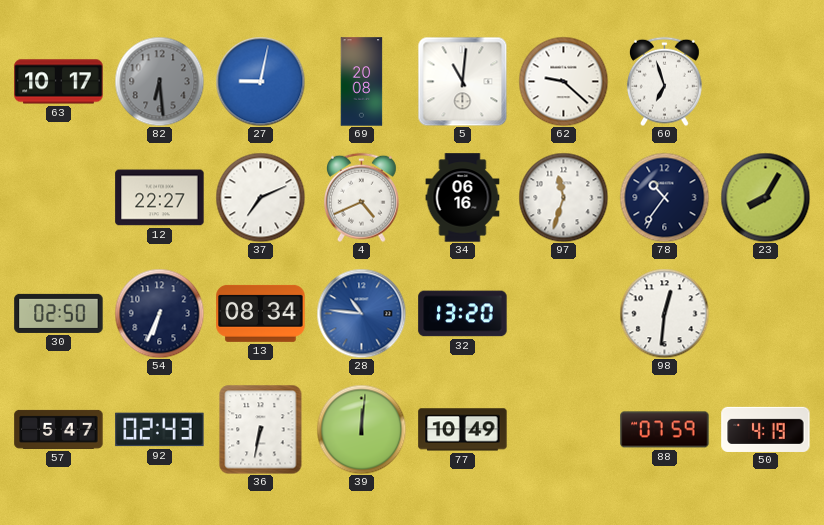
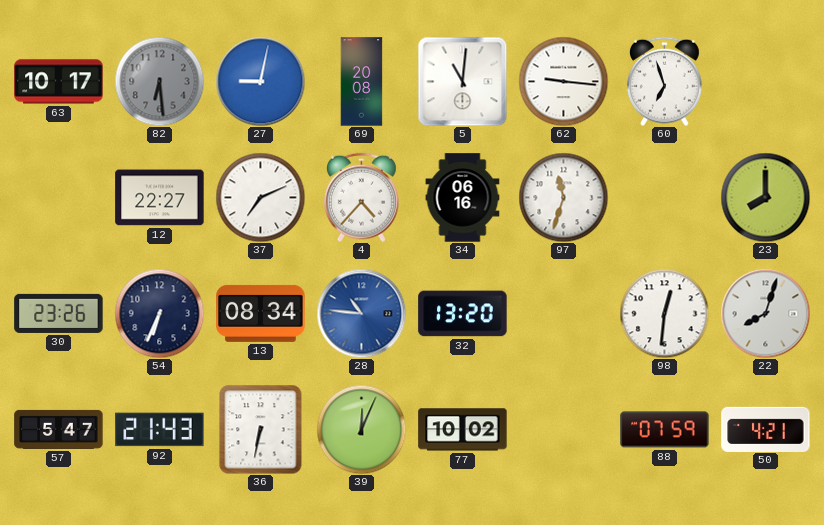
62: 9:22 -> 9:16 (563, 81)
4: 4:41 -> 4:37 (362, 197)
78: 10:36 -> none (664, 197)
23: 8:05 -> 8:00 (765, 197)
30: 02:50 -> 23:26 (59, 313)
22: none -> 8:03 (765, 313)
92: 02:43 -> 21:43 (160, 430)
39: 12:01 -> 12:04 (361, 429)
77: 10:49 -> 10:02 (463, 430)
50: 4:19 -> 4:21 (766, 429)
